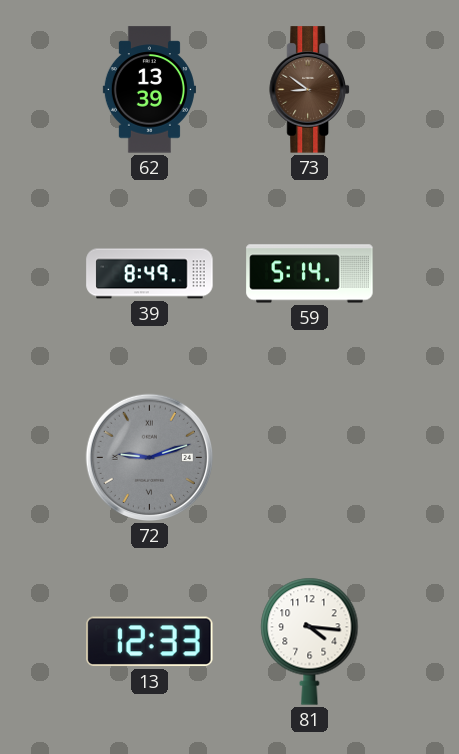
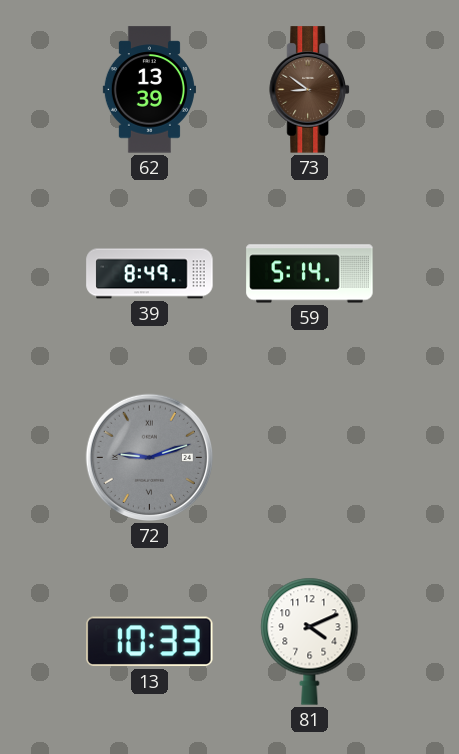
13: 12:33 -> 10:33 (150, 642)
81: 4:16 -> 4:11 (310, 641)
